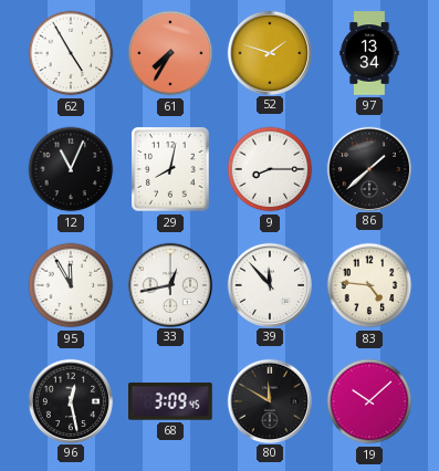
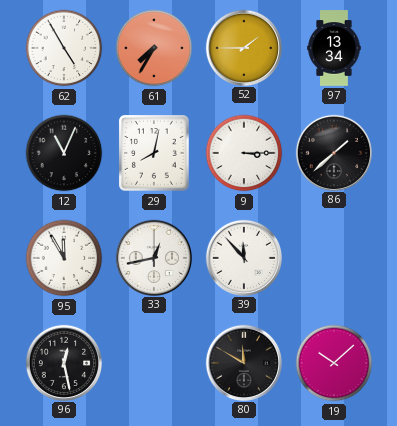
52: 1:48 -> 1:45 (243, 47)
9: 8:15 -> 3:15 (244, 153)
83: 4:46 -> none (369, 285)
68: 3:09 -> none (171, 401)
